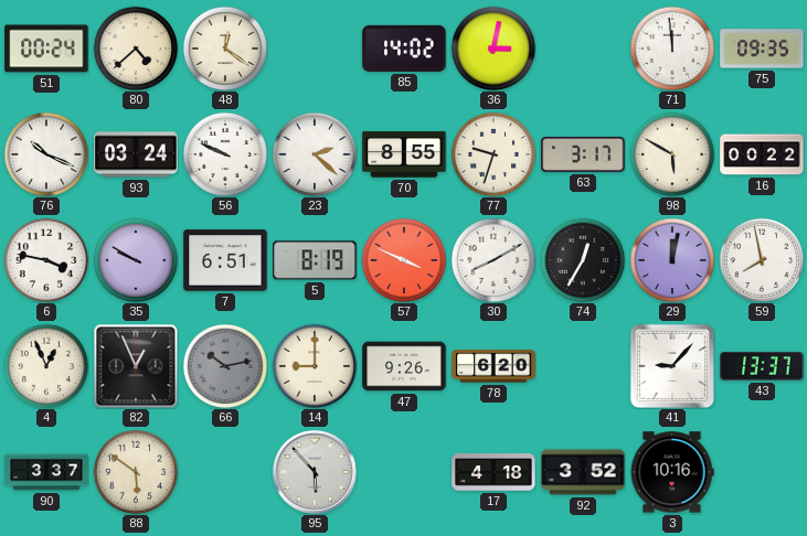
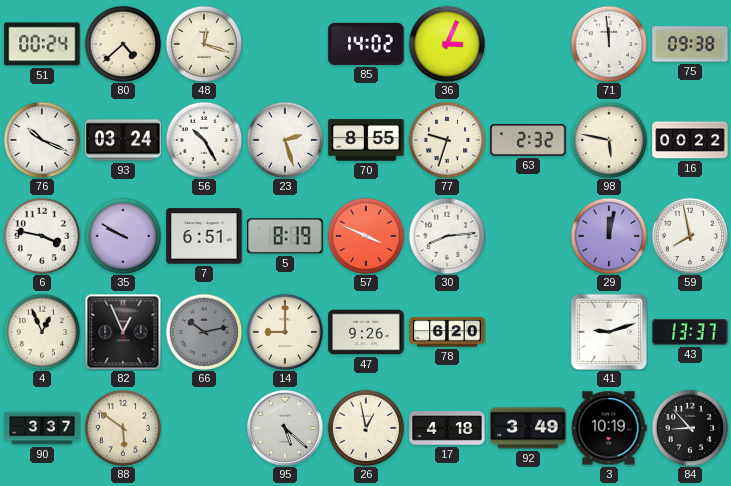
48: 12:21 -> 12:18 (204, 44)
36: 3:02 -> 3:04 (447, 44)
75: 09:35 -> 09:38 (690, 44)
56: 9:49 -> 10:25 (204, 140)
23: 2:22 -> 2:27 (285, 140)
63: 3:17 -> 2:32 (528, 140)
98: 5:50 -> 5:47 (609, 140)
30: 8:10 -> 8:14 (447, 236)
74: 12:35 -> none (583, 260)
41: 9:07 -> 9:12 (608, 331)
95: 5:53 -> 5:22 (285, 428)
26: none -> 12:58 (366, 428)
92: 3:52 -> 3:49 (528, 428)
3: 10:16 -> 10:19 (609, 428)
84: none -> 8:53 (690, 428)
